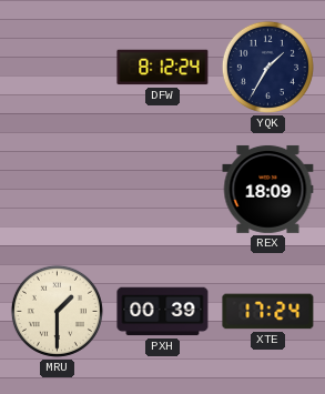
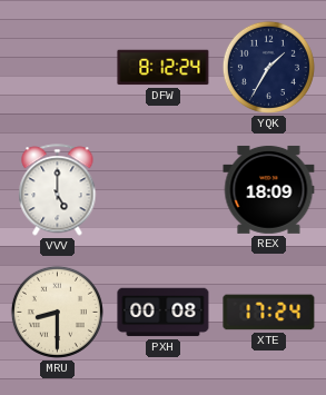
VVV: none -> 5:00 (58, 190)
MRU: 1:30 -> 8:30 (57, 312)
PXH: 00:39 -> 00:08 (164, 313)
